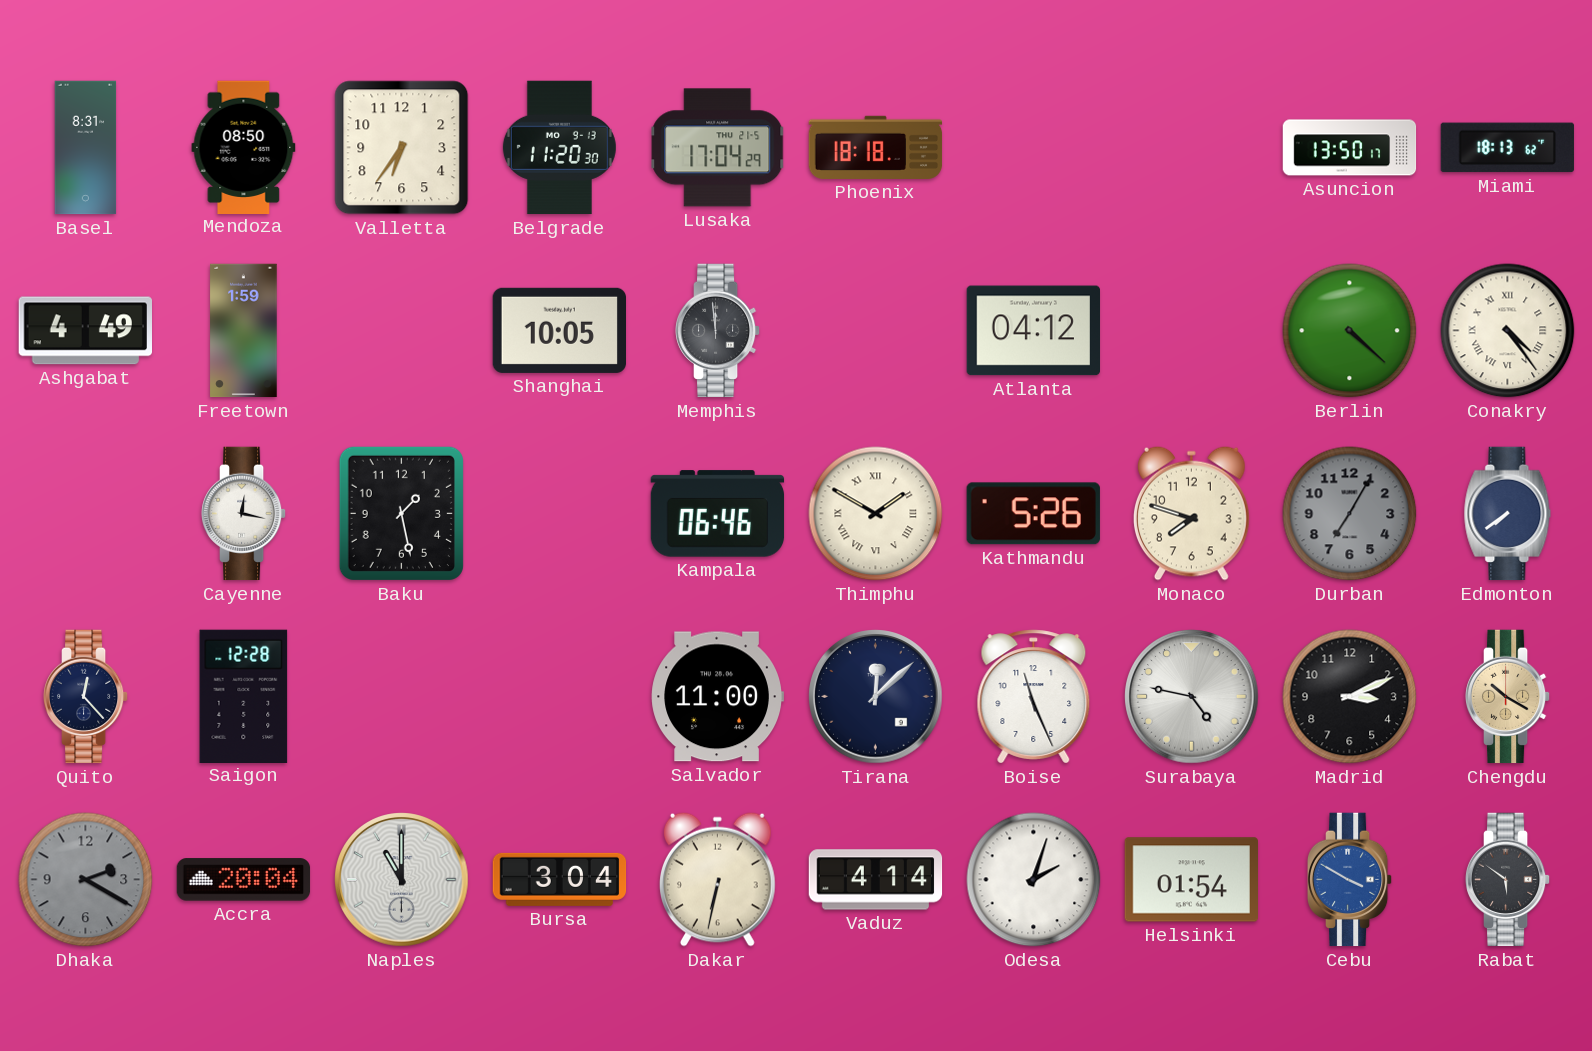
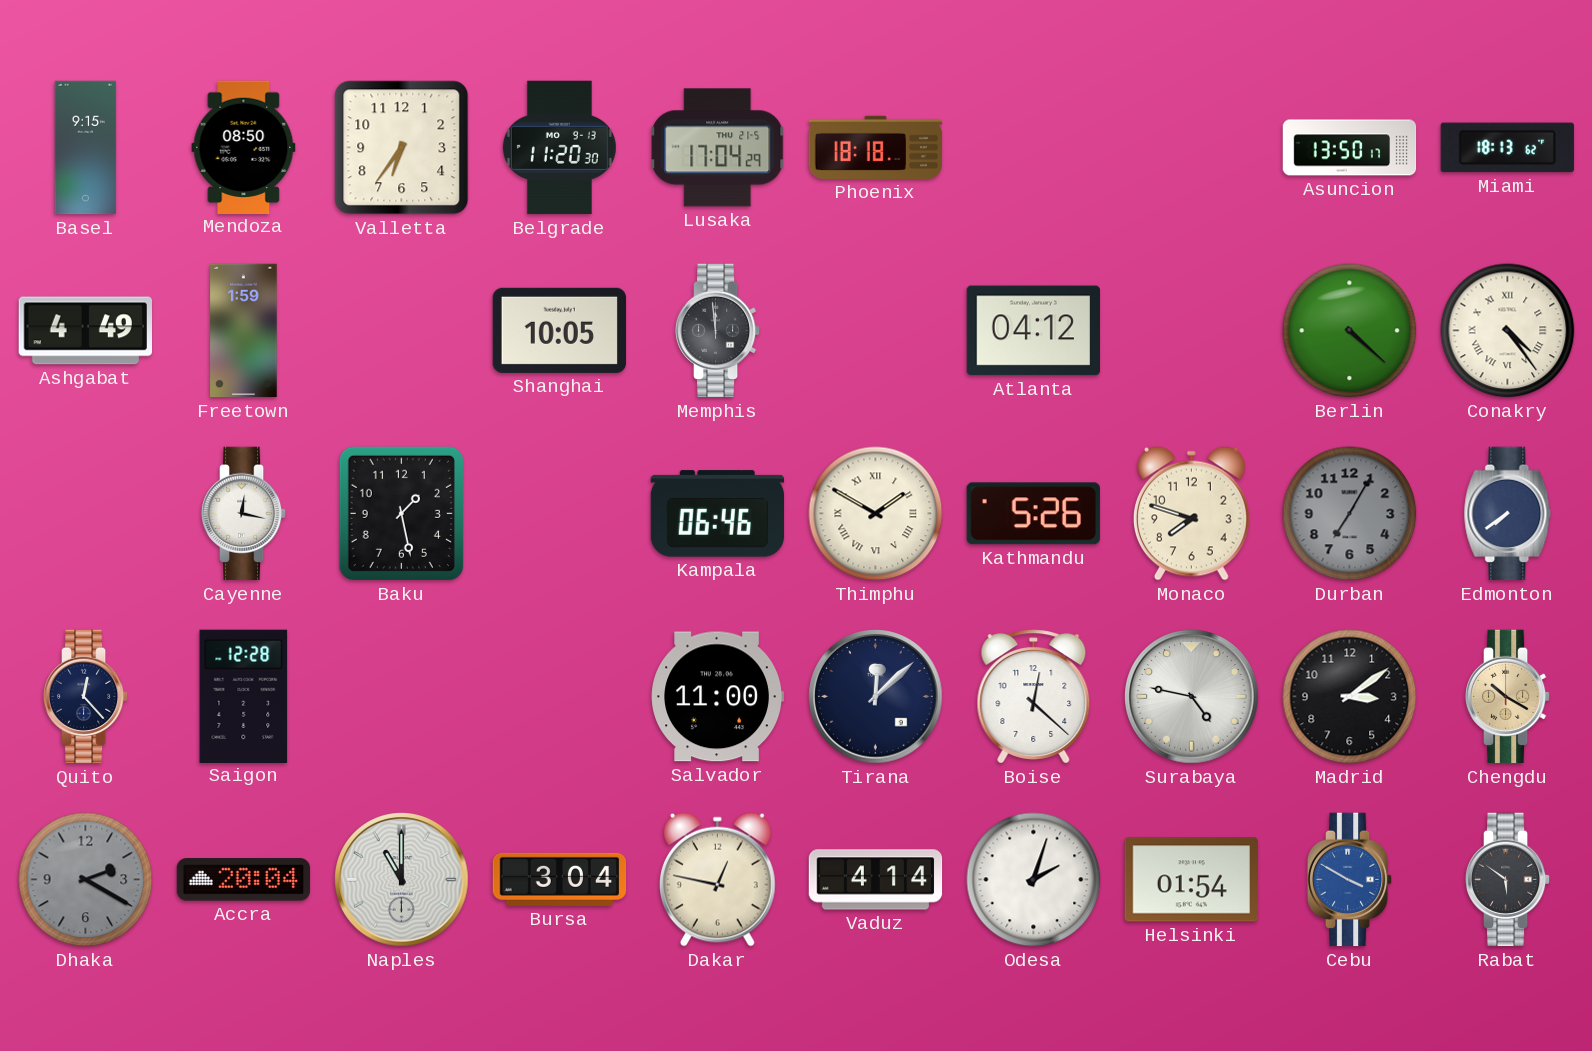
Basel: 8:31 -> 9:15 (86, 148)
Boise: 11:26 -> 12:22 (1034, 697)
Madrid: 3:11 -> 3:09 (1350, 697)
Dakar: 6:32 -> 12:47 (717, 879)
